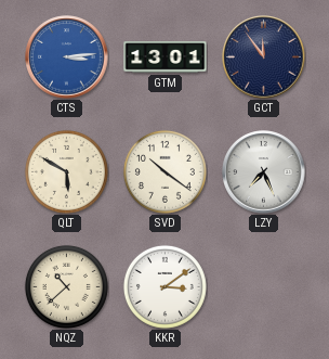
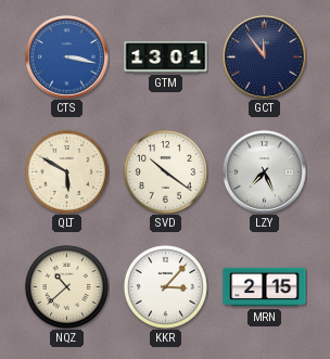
CTS: 3:14 -> 3:17 (67, 57)
KKR: 3:09 -> 3:07 (165, 286)
MRN: none -> 2:15 (265, 287)
